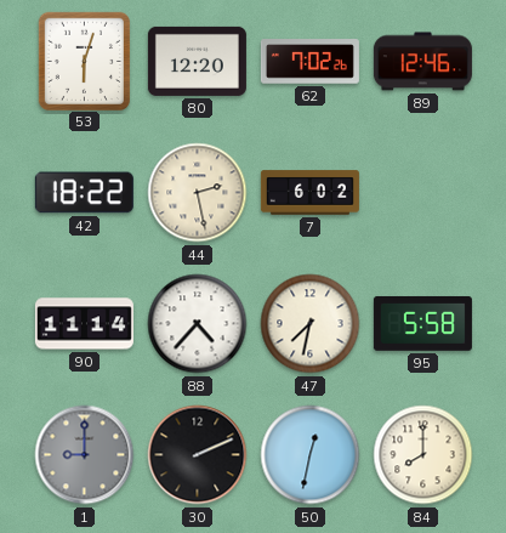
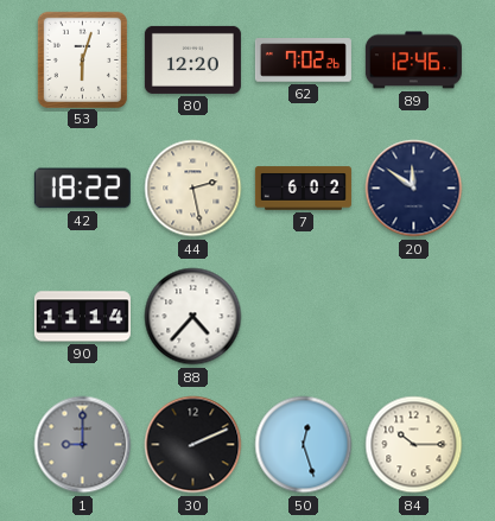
20: none -> 11:51 (414, 189)
47: 7:32 -> none (311, 324)
95: 5:58 -> none (422, 323)
50: 12:32 -> 12:27 (304, 445)
84: 8:00 -> 10:15 (414, 445)
